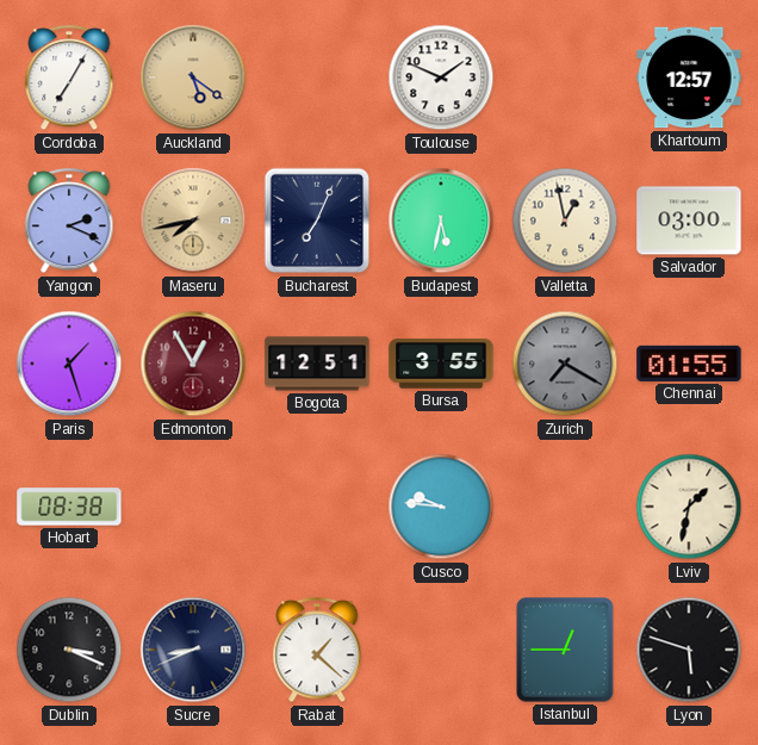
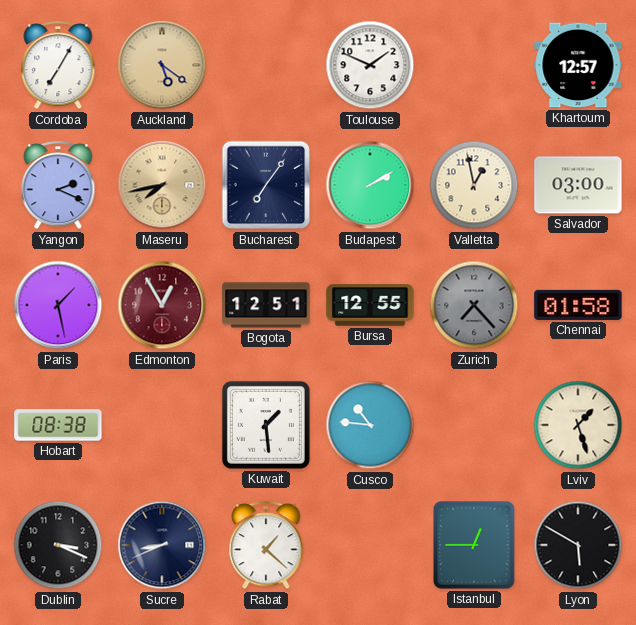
Bucharest: 7:04 -> 7:06 (266, 185)
Budapest: 5:32 -> 2:10 (370, 185)
Paris: 1:27 -> 1:28 (58, 305)
Bursa: 3:55 -> 12:55 (370, 305)
Zurich: 7:20 -> 7:23 (474, 305)
Chennai: 01:55 -> 01:58 (578, 305)
Kuwait: none -> 1:29 (266, 425)
Cusco: 9:46 -> 10:46 (370, 425)
Lviv: 1:32 -> 1:27 (578, 425)
Lyon: 5:48 -> 5:50 (578, 545)
